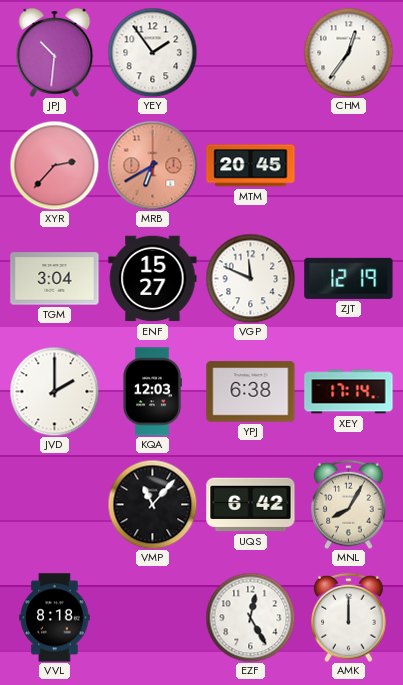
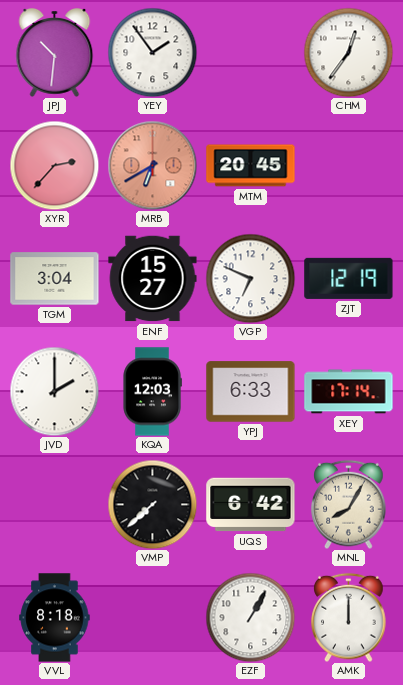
VGP: 11:49 -> 6:49 (250, 278)
YPJ: 6:38 -> 6:33 (251, 392)
VMP: 11:07 -> 7:38 (152, 504)
EZF: 12:25 -> 1:05 (250, 617)
